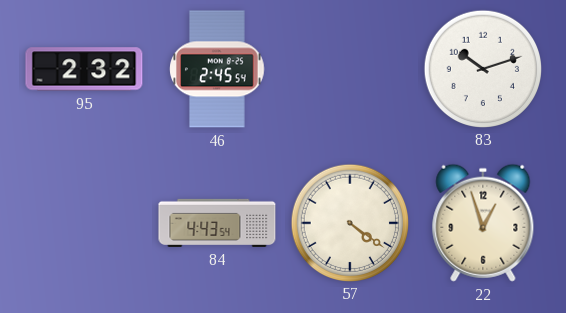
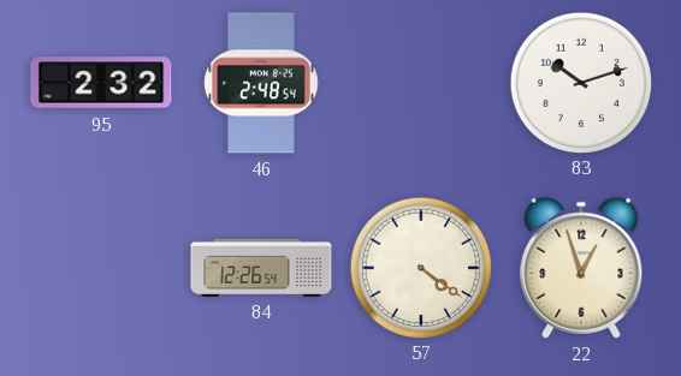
46: 2:45 -> 2:48 (261, 83)
84: 4:43 -> 12:26 (261, 268)
